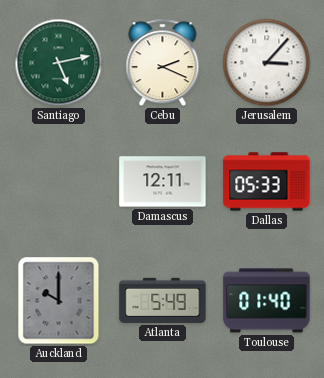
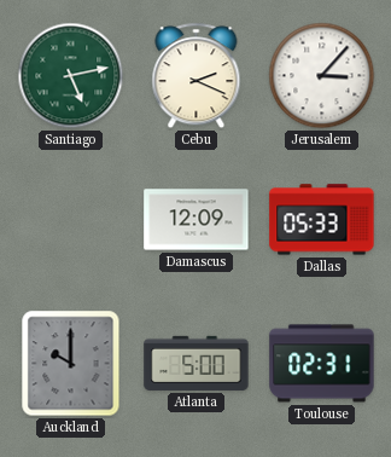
Damascus: 12:11 -> 12:09 (197, 220)
Atlanta: 5:49 -> 5:00 (197, 363)
Toulouse: 01:40 -> 02:31 (322, 364)
